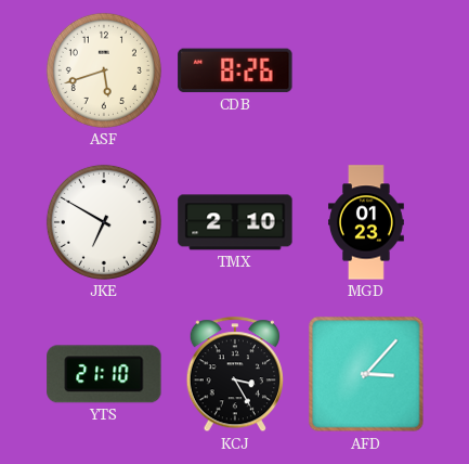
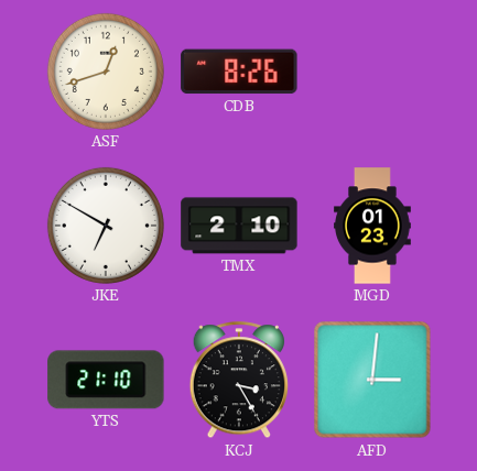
ASF: 5:42 -> 12:42 (106, 72)
AFD: 3:07 -> 3:01 (372, 380)
